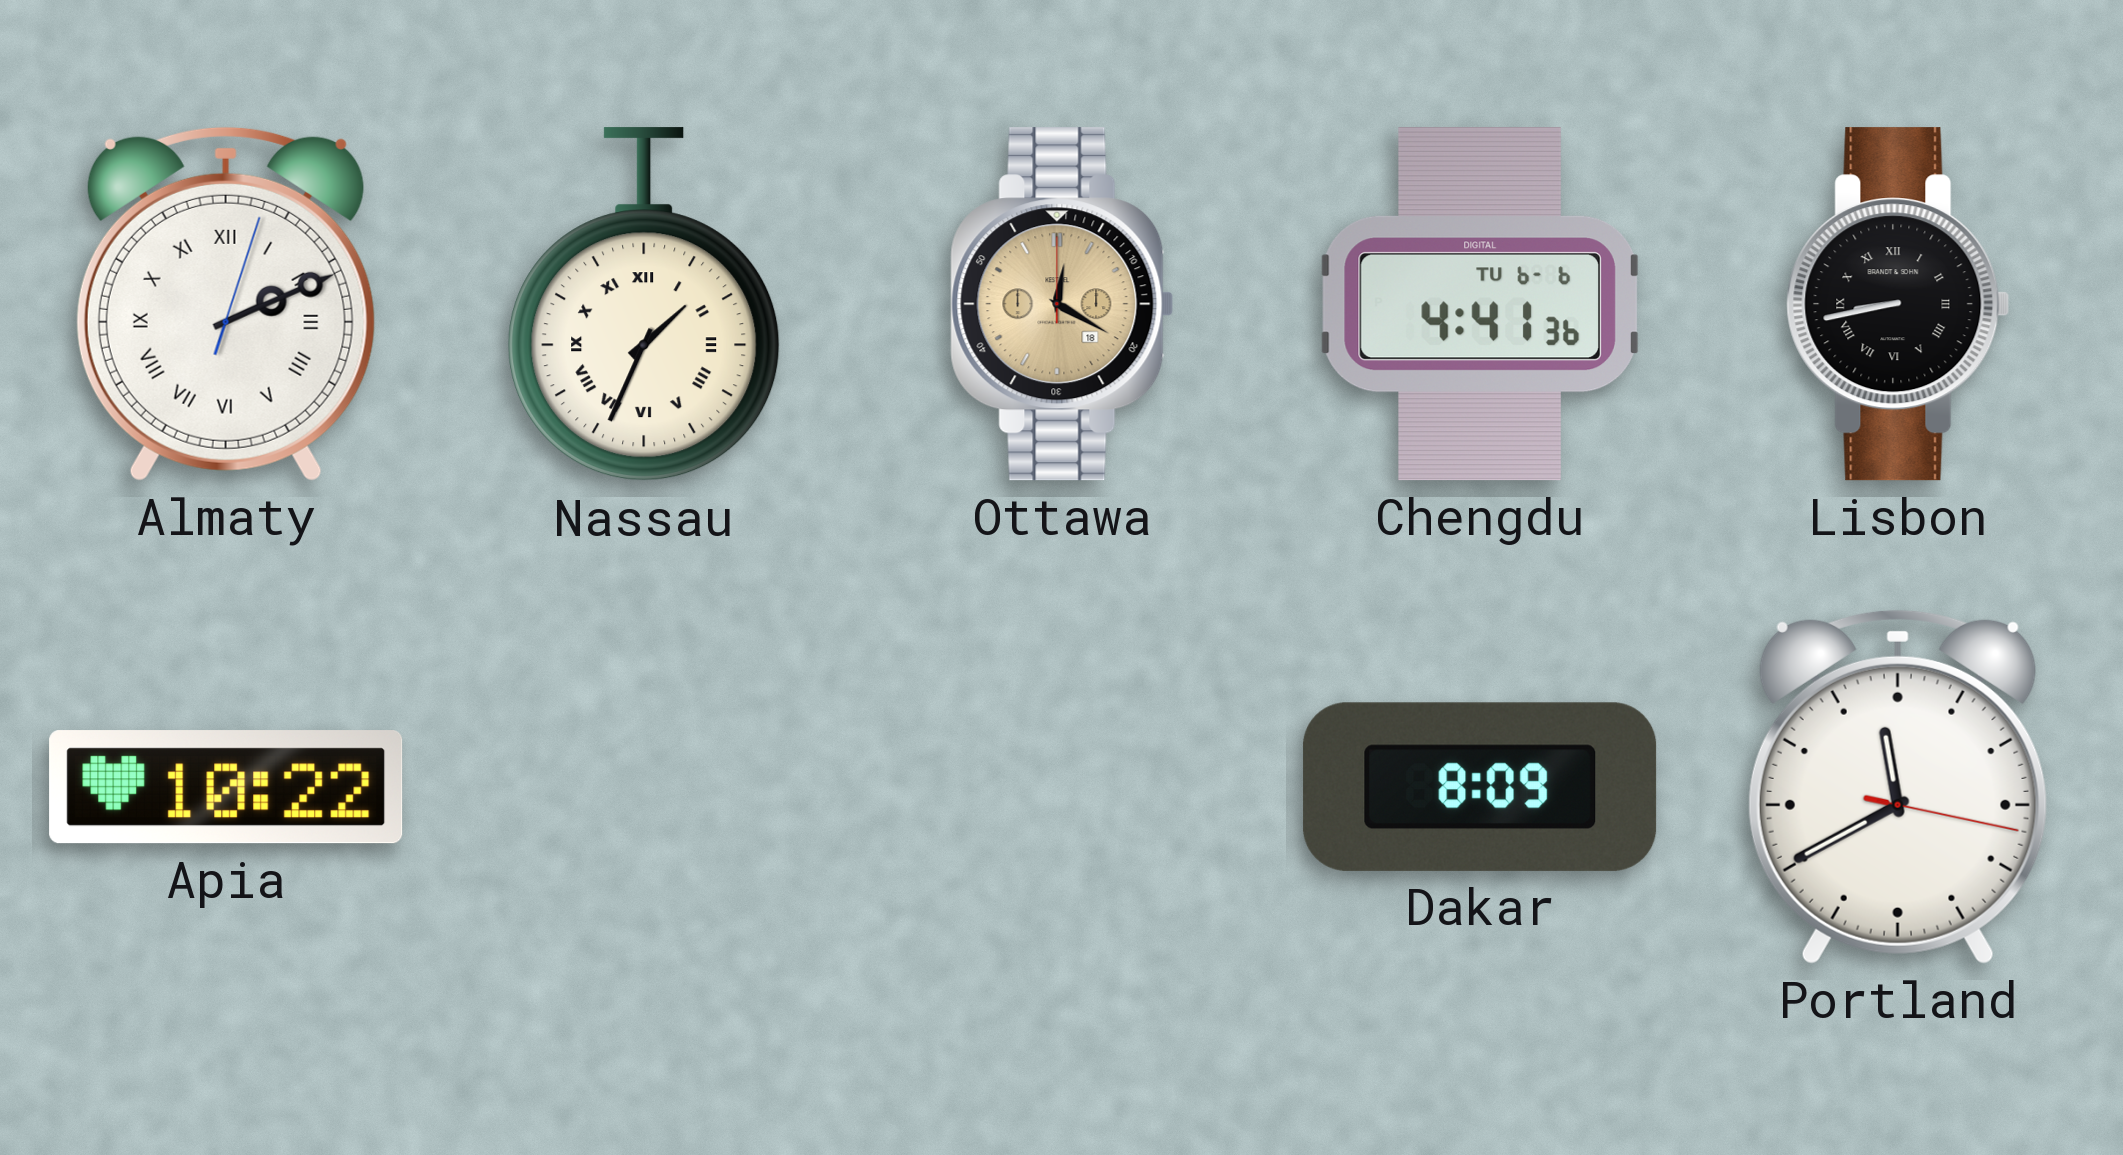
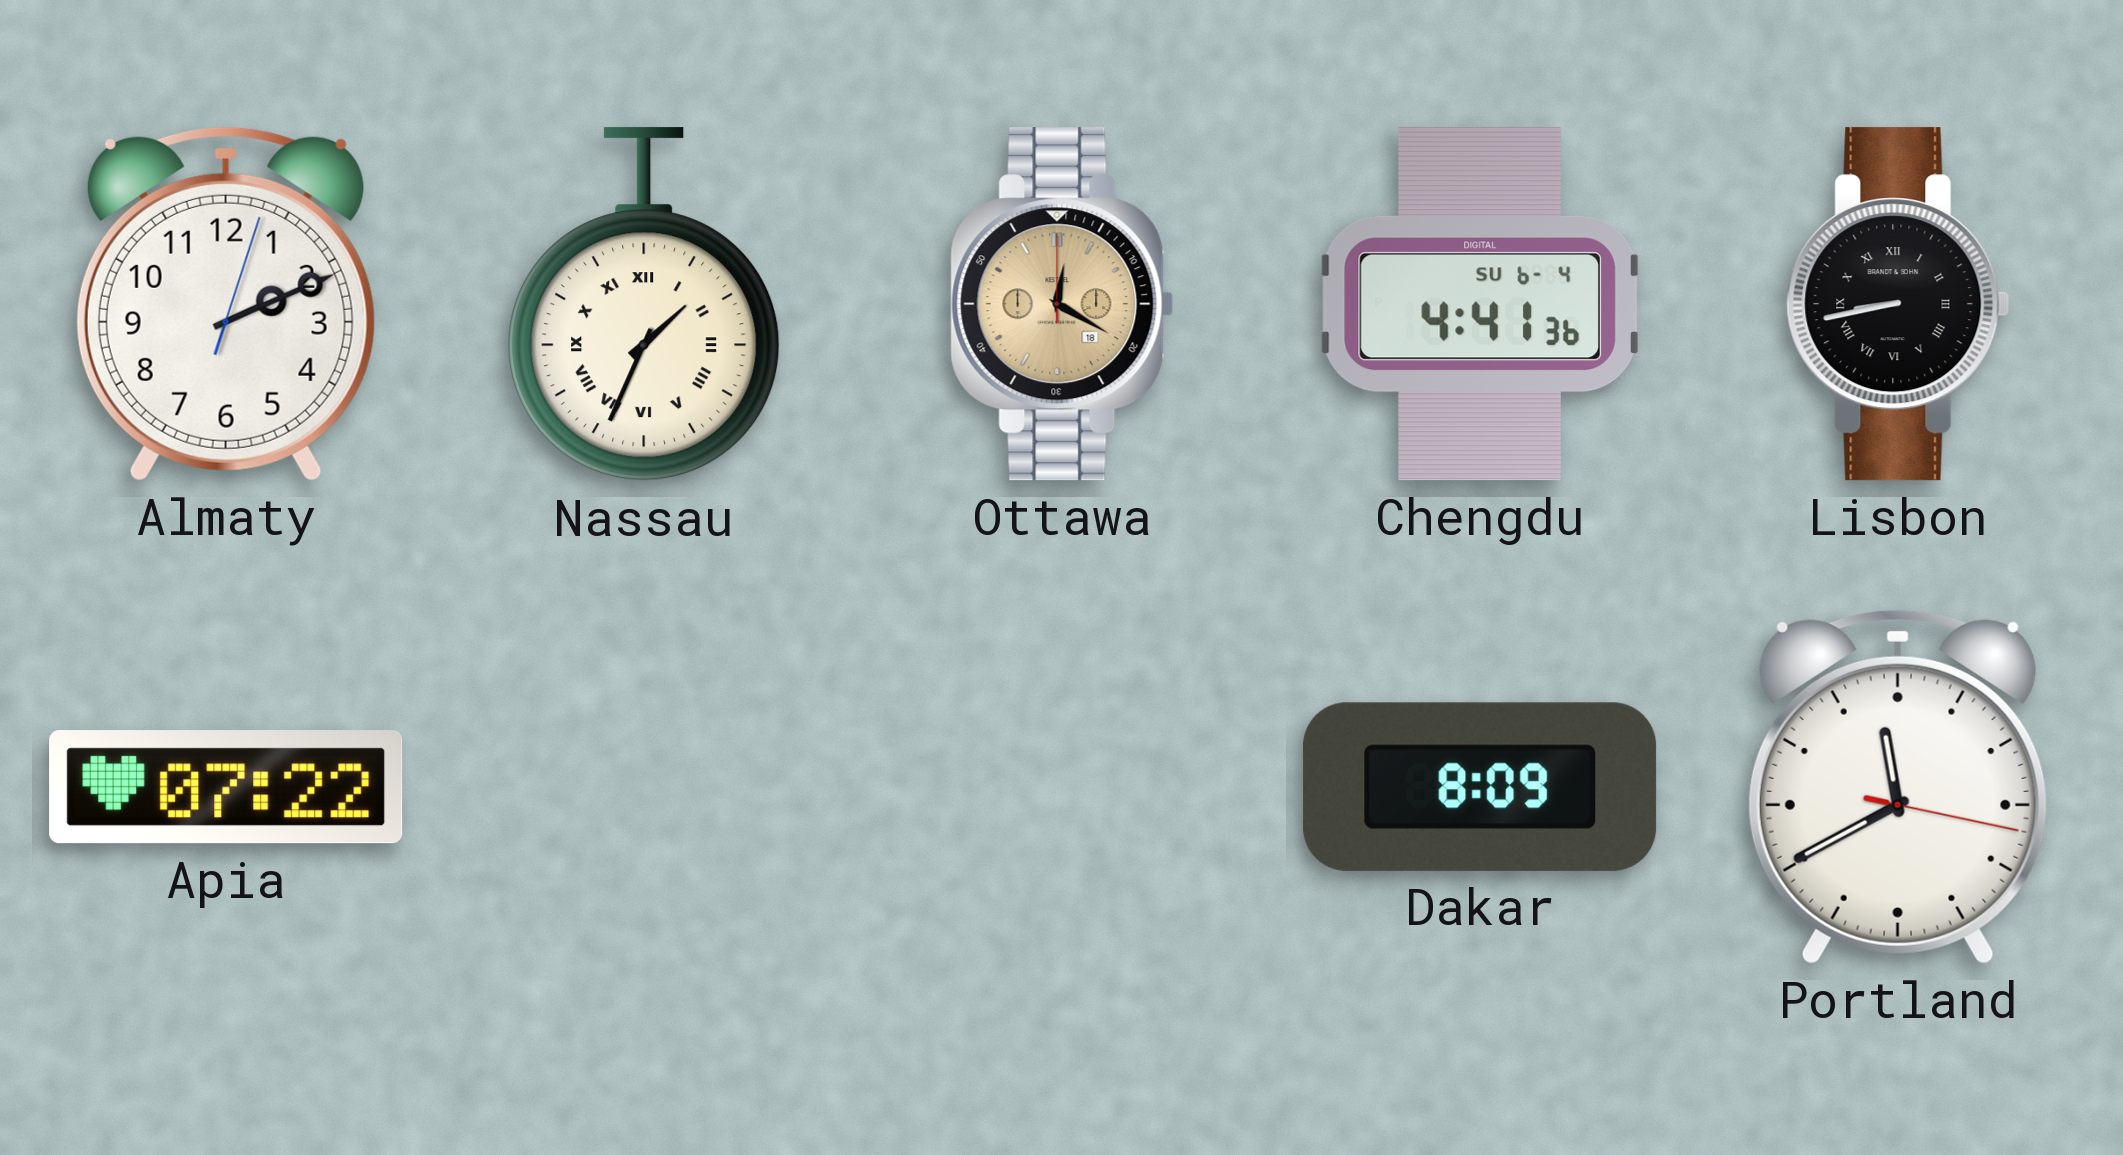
Almaty numerals: Roman -> Arabic (226, 304)
Chengdu date: TU 6-6 -> SU 6-4 (1480, 304)
Apia: 10:22 -> 07:22 (226, 787)
